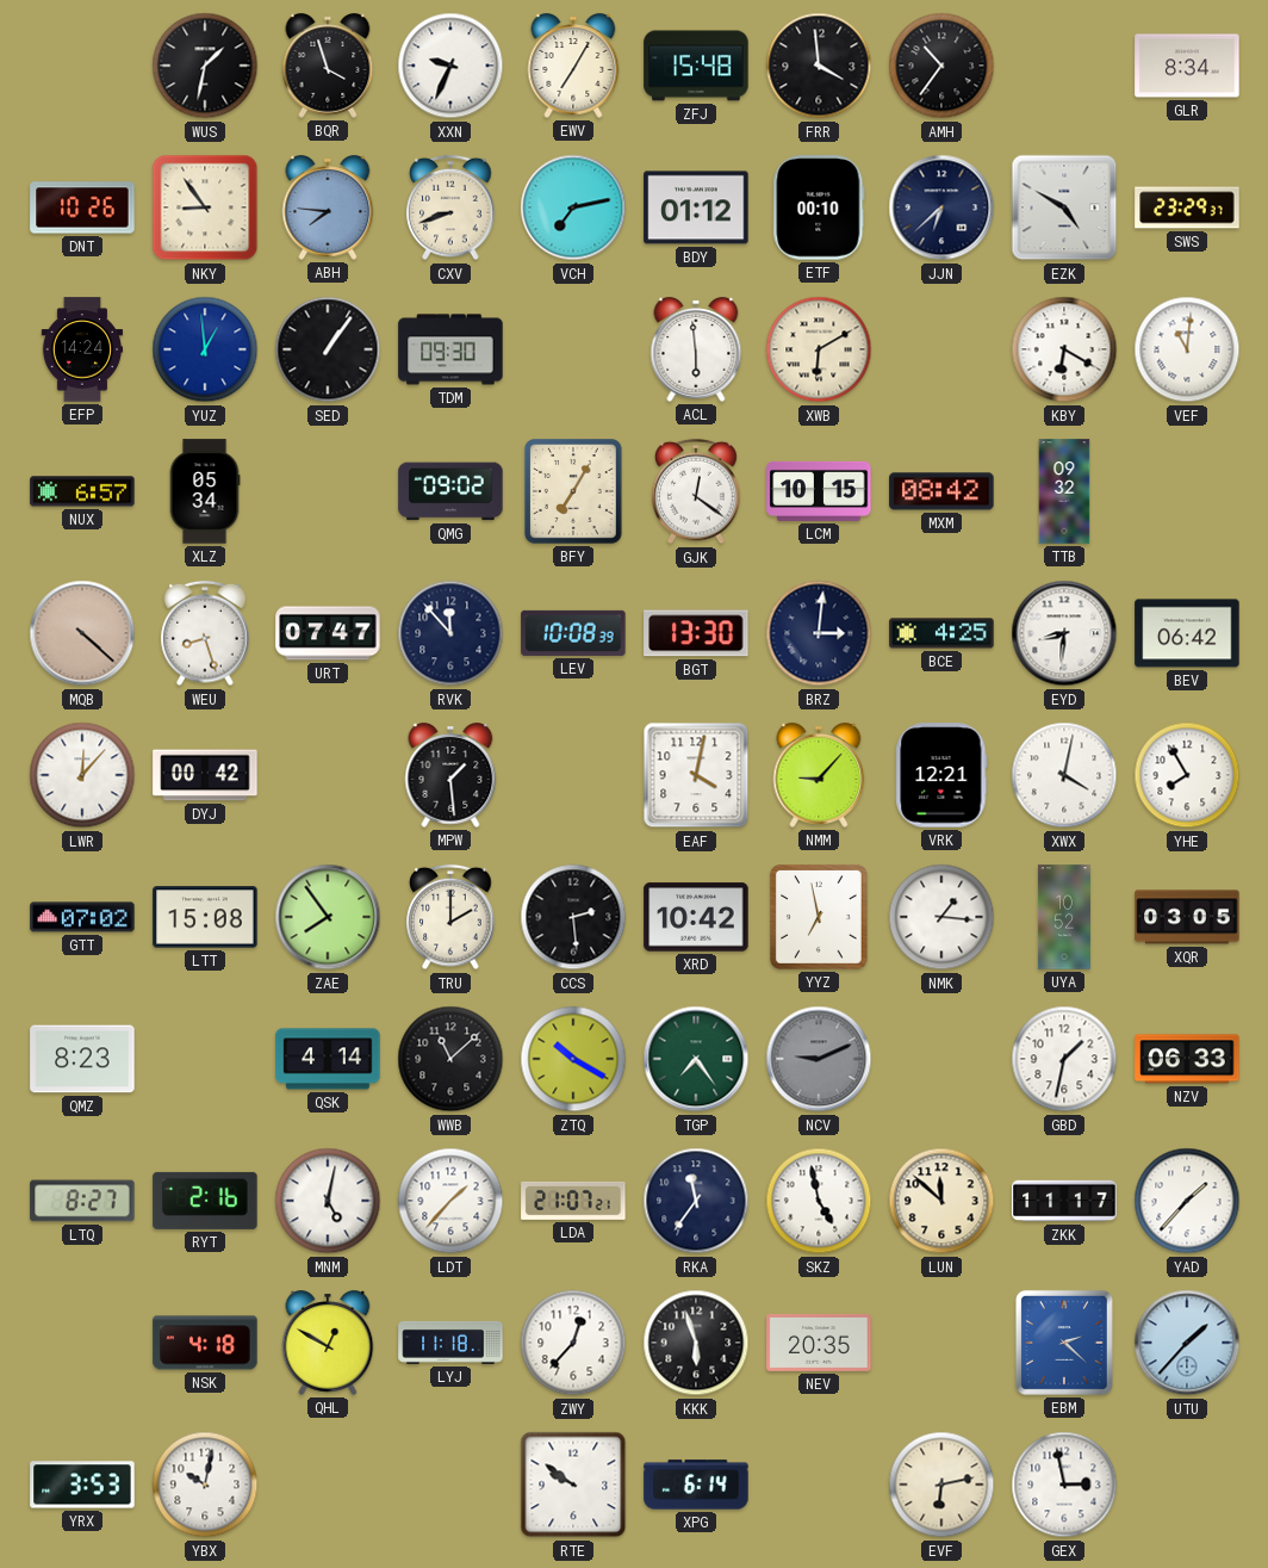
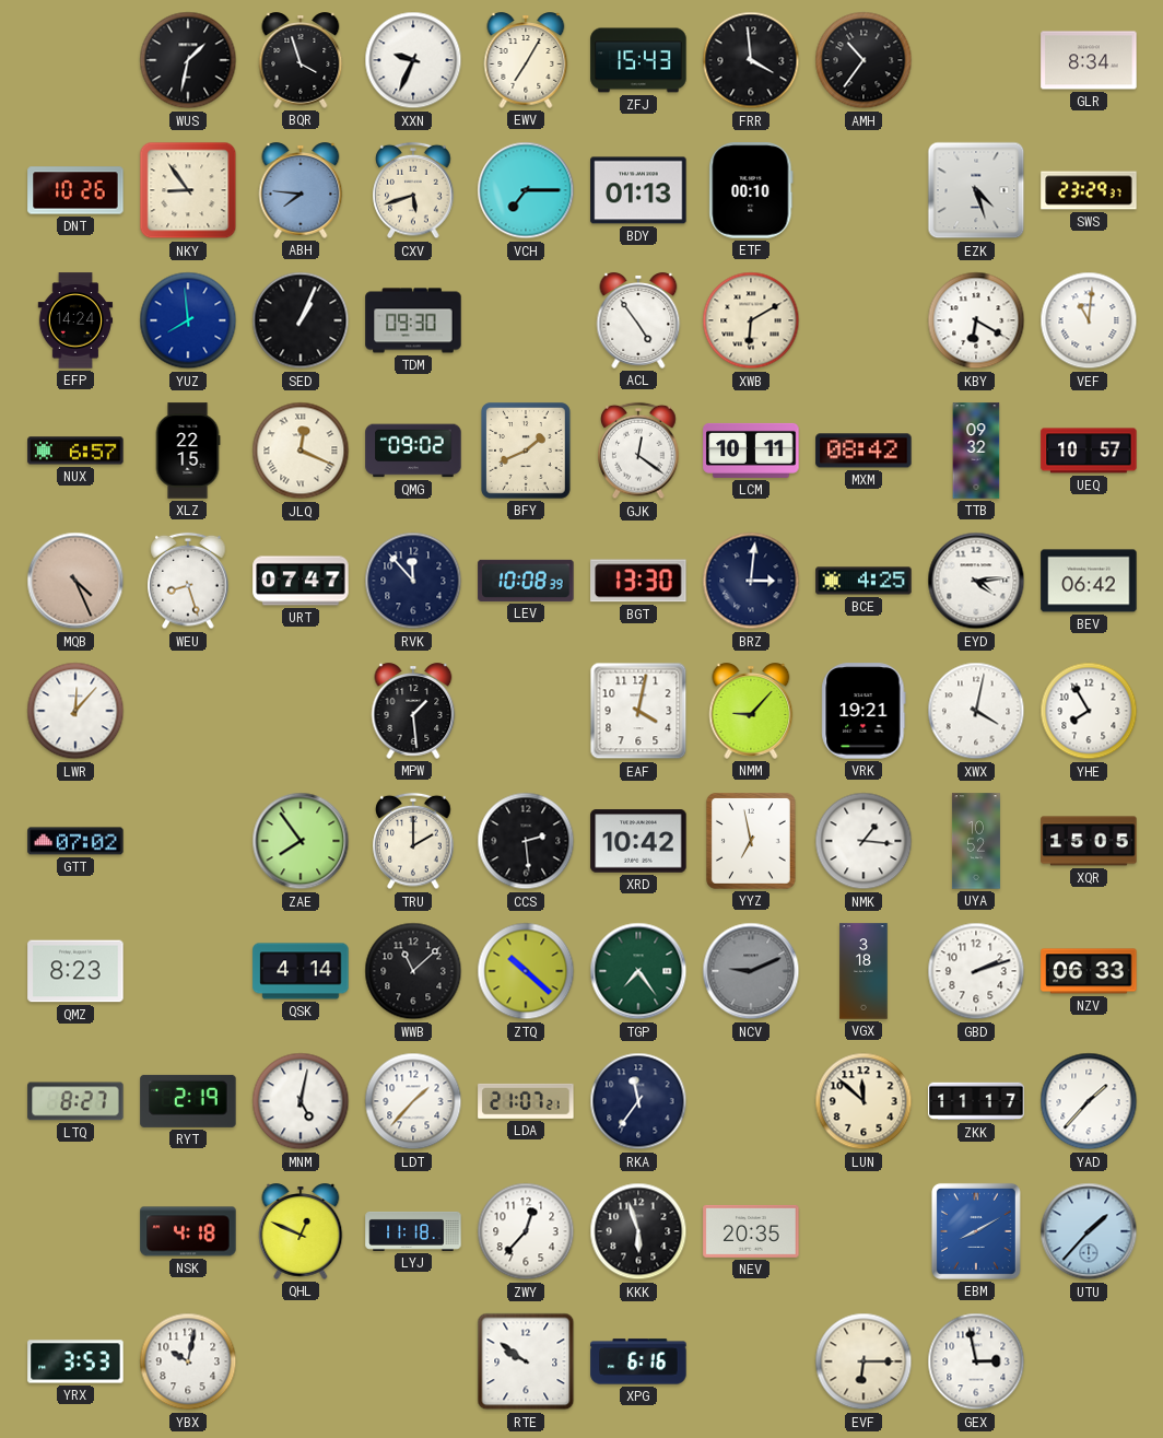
ZFJ: 15:48 -> 15:43 (638, 60)
CXV: 8:42 -> 5:42 (413, 190)
VCH: 7:13 -> 7:15 (526, 190)
BDY: 01:12 -> 01:13 (638, 190)
JJN: 6:38 -> none (941, 207)
EZK: 4:50 -> 4:27 (976, 190)
YUZ: 12:59 -> 7:59 (188, 320)
SED: 1:06 -> 1:04 (301, 320)
ACL: 5:59 -> 4:54 (638, 320)
XLZ: 05:34 -> 22:15 (188, 451)
JLQ: none -> 12:19 (301, 451)
BFY: 7:05 -> 1:41 (527, 452)
LCM: 10:15 -> 10:11 (751, 451)
UEQ: none -> 10:57 (1089, 451)
MQB: 4:22 -> 4:26 (75, 581)
EYD: 8:31 -> 4:14 (976, 581)
DYJ: 00:42 -> none (205, 775)
VRK: 12:21 -> 19:21 (864, 711)
LTT: 15:08 -> none (205, 917)
XQR: 03:05 -> 15:05 (1089, 841)
ZTQ: 10:20 -> 10:22 (526, 971)
VGX: none -> 3:18 (864, 971)
GBD: 1:32 -> 2:12 (976, 971)
RYT: 2:16 -> 2:19 (188, 1101)
SKZ: 4:58 -> none (819, 1201)
QHL: 12:50 -> 12:49 (301, 1231)
EBM: 2:22 -> 8:10 (976, 1231)
XPG: 6:14 -> 6:16 (638, 1361)
EVF: 6:13 -> 6:15 (864, 1361)
